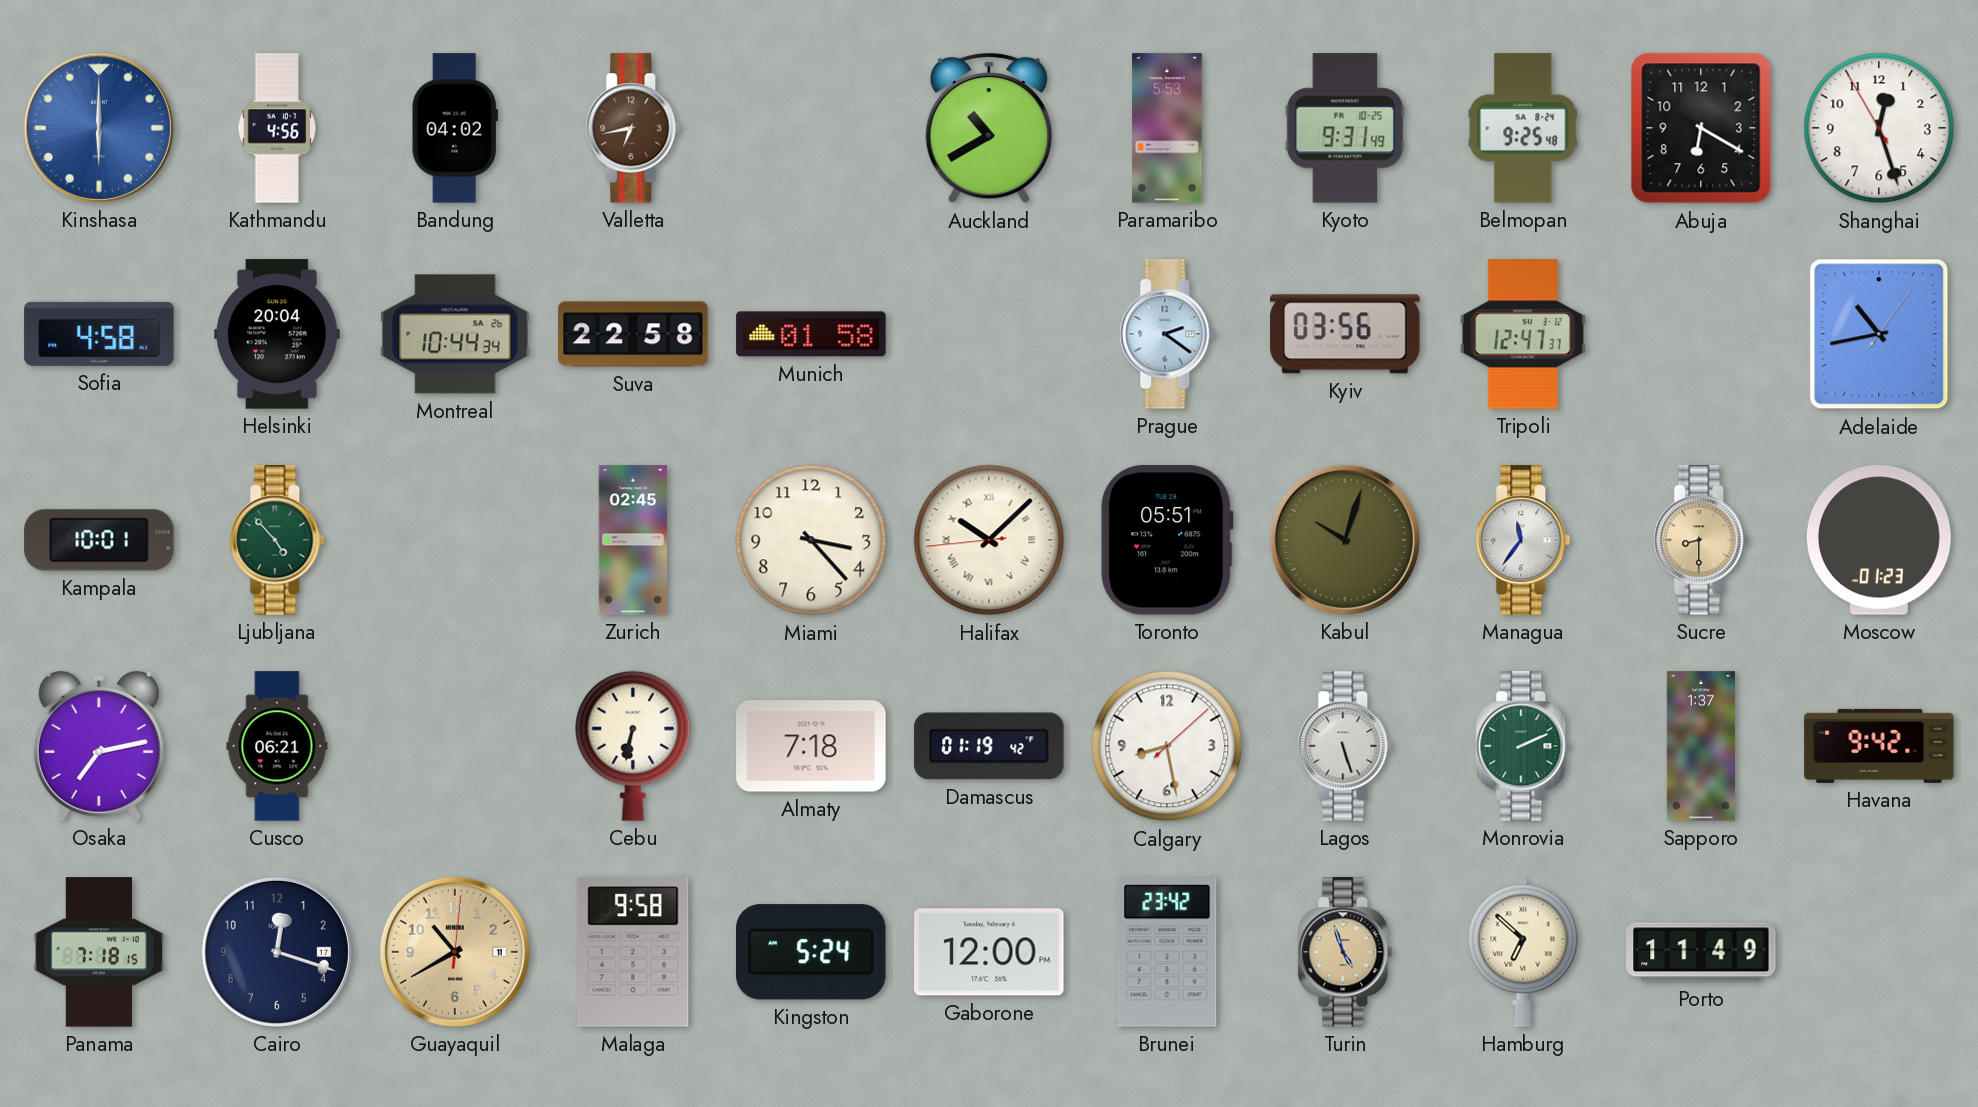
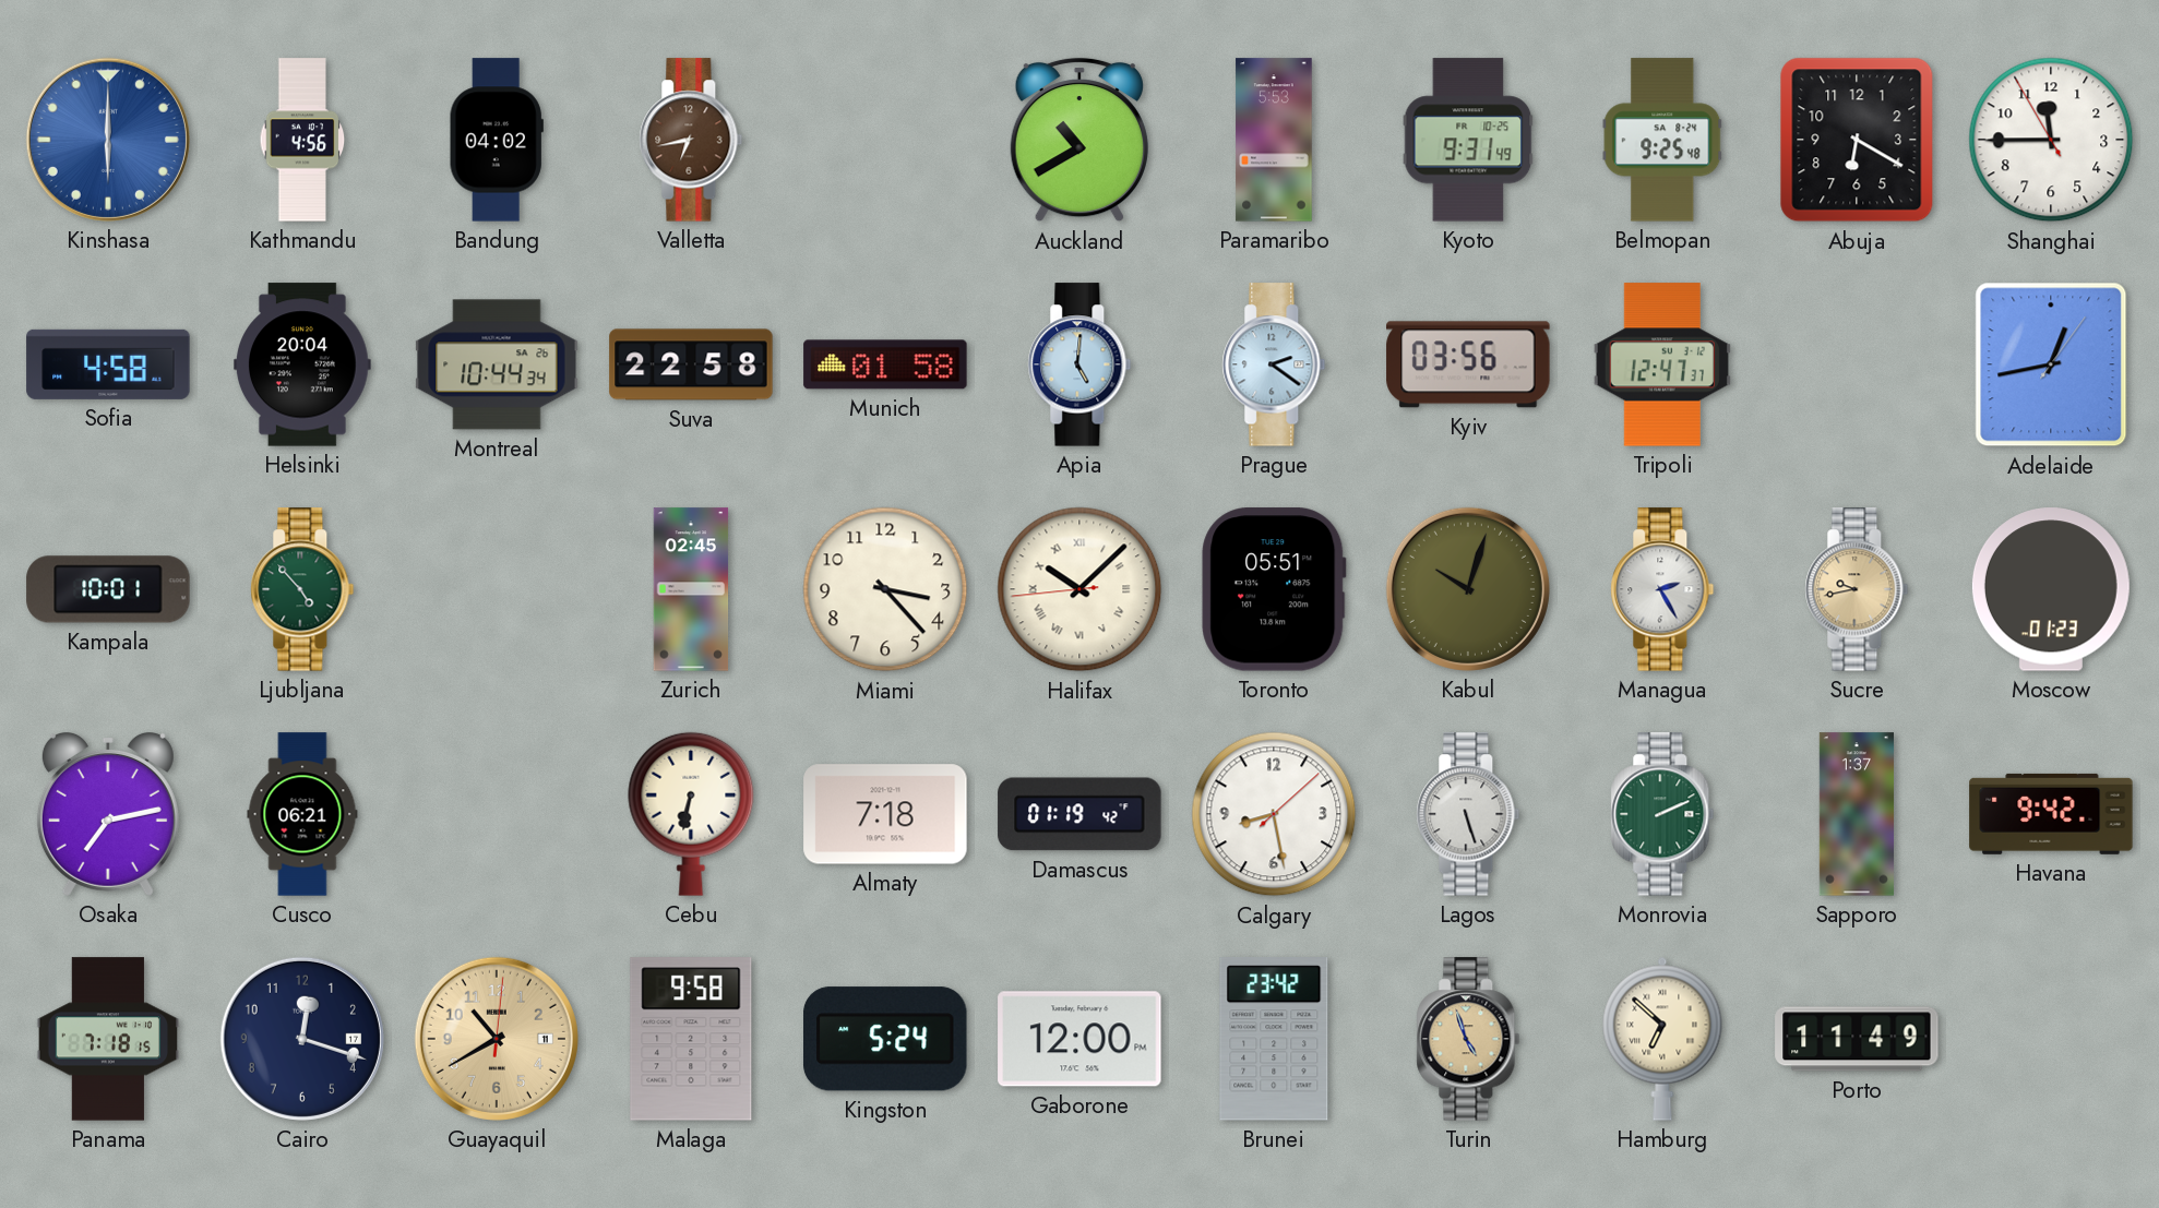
Shanghai: 12:26 -> 11:44 (2051, 140)
Apia: none -> 5:01 (1079, 364)
Adelaide: 10:43 -> 12:43 (2051, 364)
Managua: 11:36 -> 2:25 (1662, 589)
Sucre: 8:30 -> 9:43 (1857, 589)
